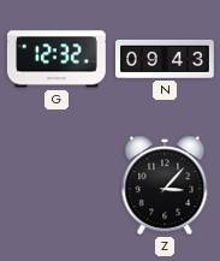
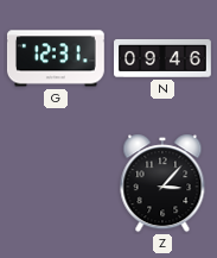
G: 12:32 -> 12:31 (56, 58)
N: 09:43 -> 09:46 (164, 58)
